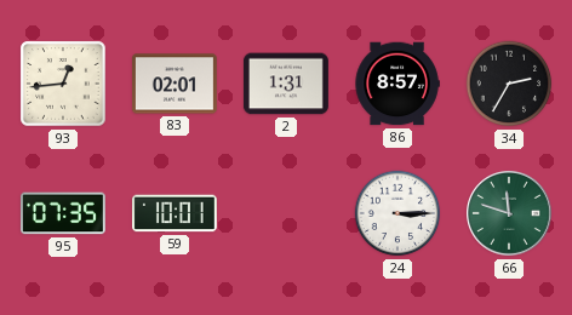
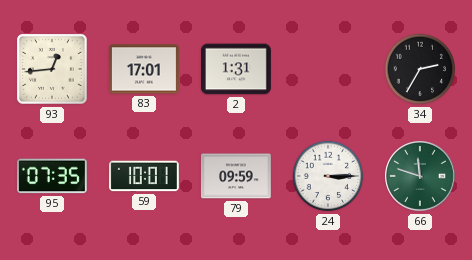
83: 02:01 -> 17:01 (144, 69)
86: 8:57 -> none (397, 84)
79: none -> 09:59 (236, 176)
